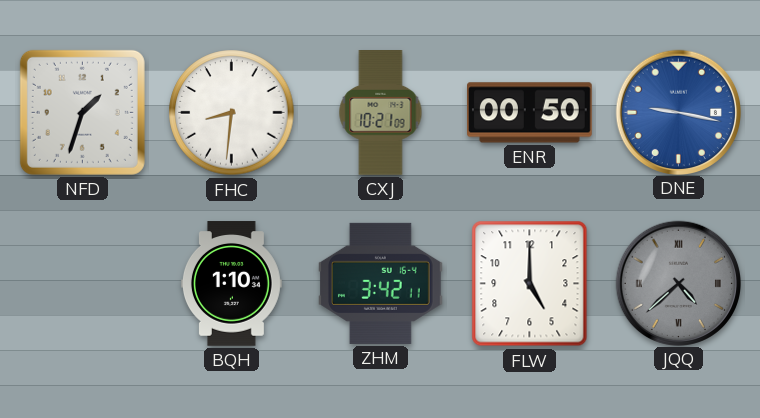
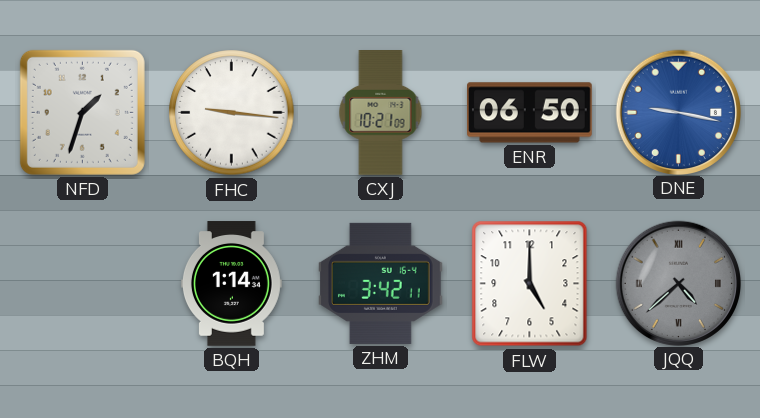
FHC: 8:31 -> 9:16 (232, 113)
ENR: 00:50 -> 06:50 (530, 113)
BQH: 1:10 -> 1:14 (231, 284)
